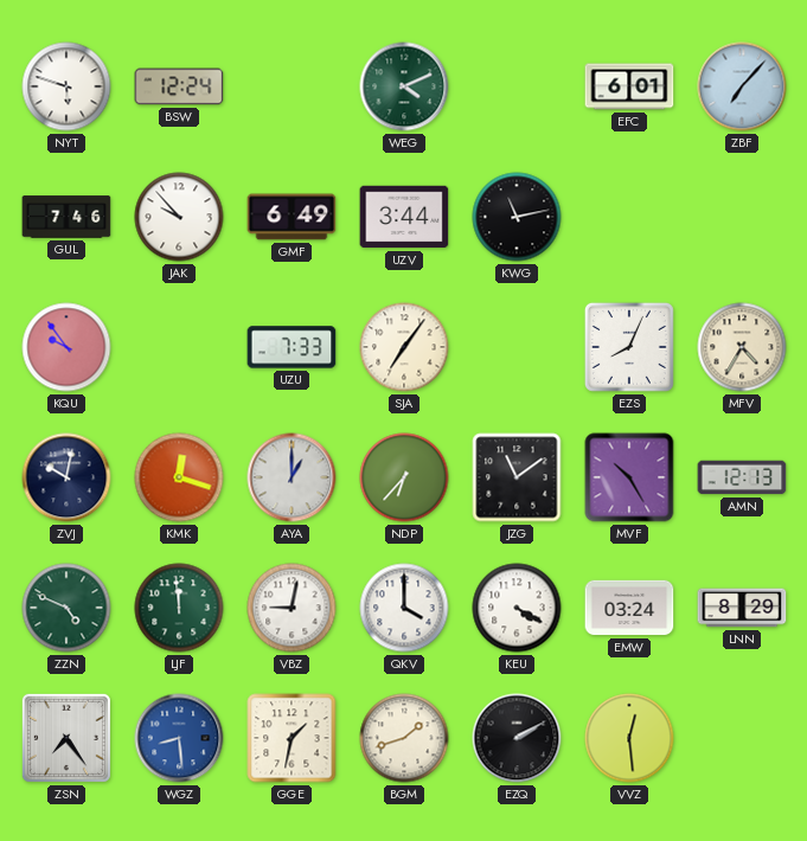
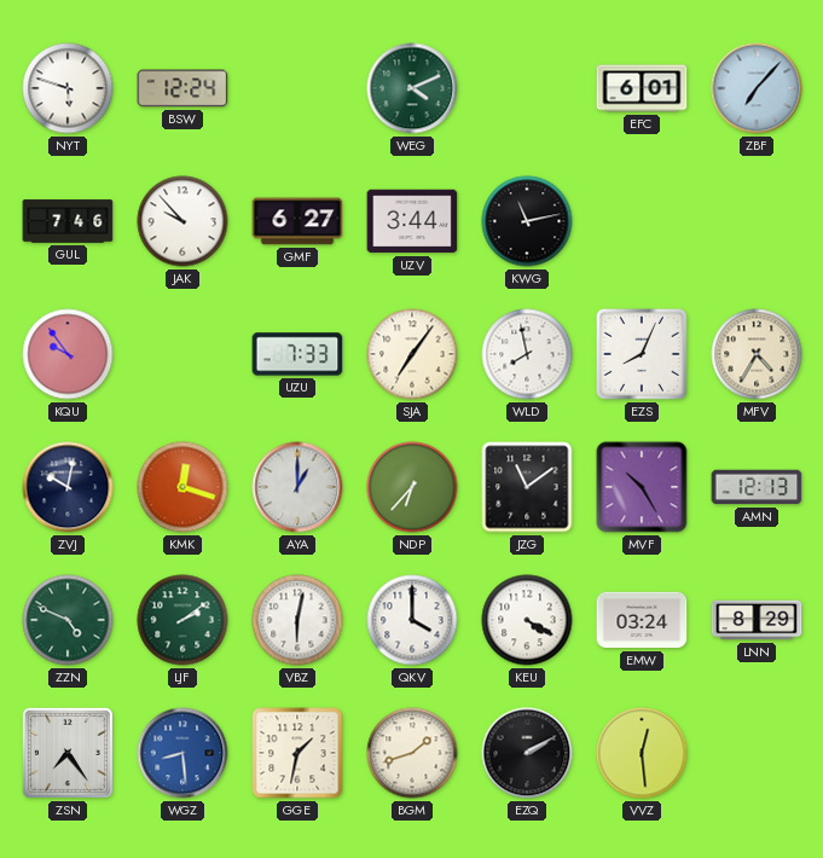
GMF: 6:49 -> 6:27 (297, 221)
WLD: none -> 7:58 (527, 354)
LJF: 11:59 -> 2:09 (182, 620)
VBZ: 9:02 -> 6:02 (297, 620)
